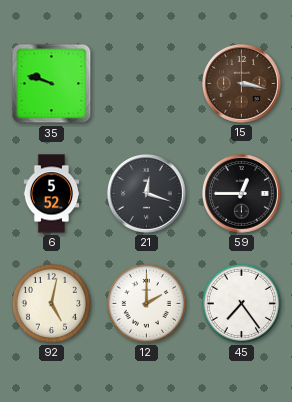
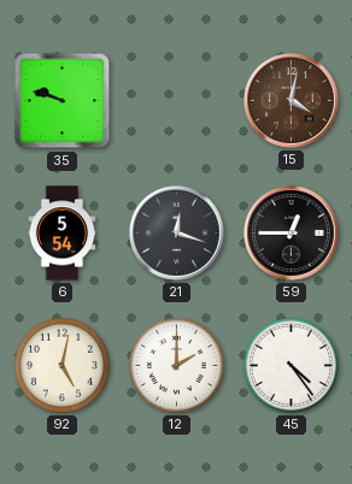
15: 3:17 -> 4:02 (292, 101)
6: 5:52 -> 5:54 (63, 234)
45: 7:24 -> 4:24 (291, 365)
